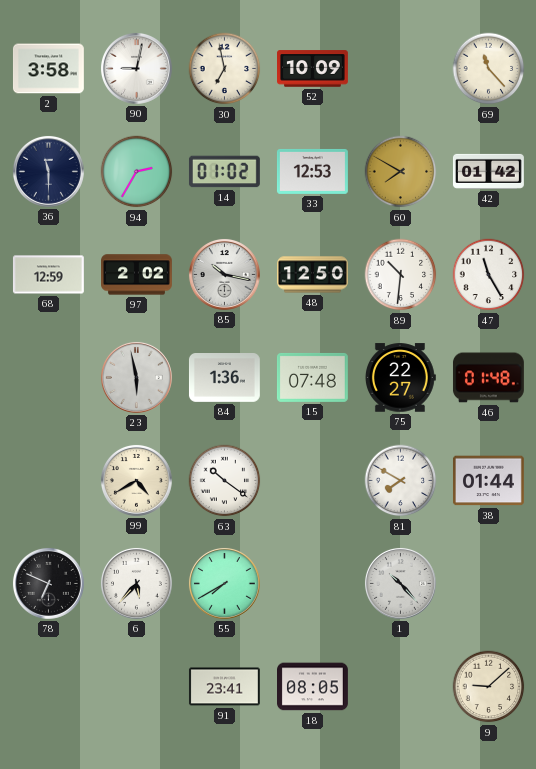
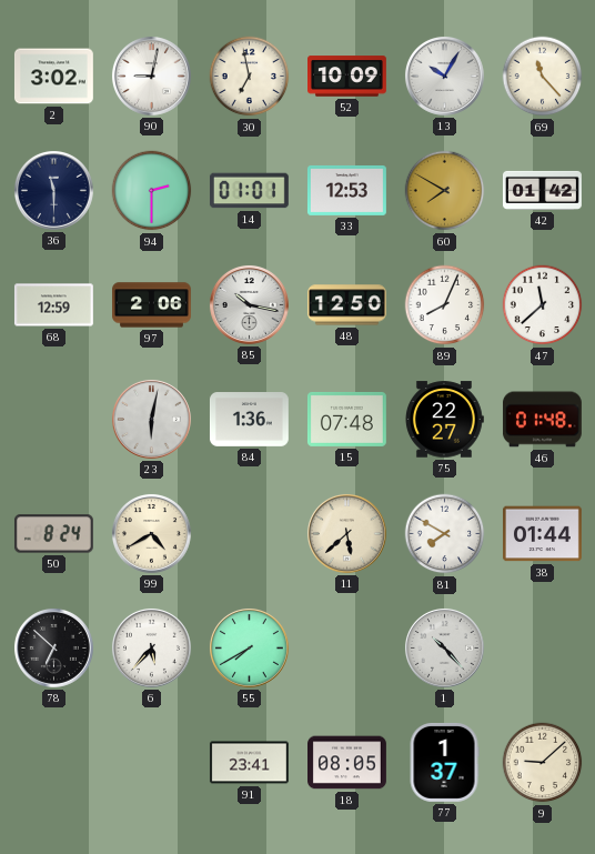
2: 3:58 -> 3:02 (53, 77)
13: none -> 10:05 (444, 76)
94: 2:35 -> 2:30 (152, 191)
14: 01:02 -> 01:01 (249, 191)
97: 2:02 -> 2:06 (152, 305)
89: 10:31 -> 8:04 (445, 305)
47: 11:25 -> 11:38 (543, 305)
23: 5:58 -> 6:02 (151, 419)
50: none -> 8:24 (53, 534)
63: 10:21 -> none (225, 481)
11: none -> 5:38 (346, 533)
78: 6:49 -> 6:52 (53, 647)
77: none -> 1:37 (444, 762)
